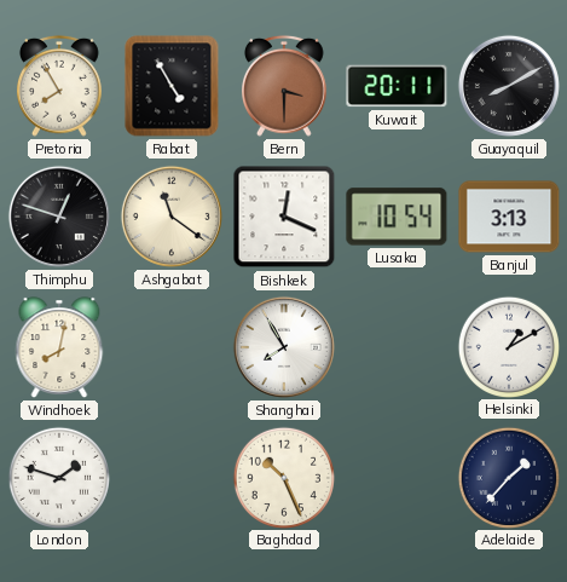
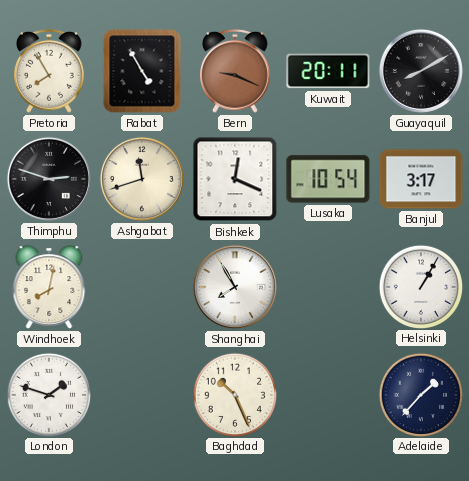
Bern: 3:30 -> 9:19 (236, 71)
Thimphu: 12:48 -> 2:48 (49, 179)
Ashgabat: 11:21 -> 11:42 (142, 179)
Banjul: 3:13 -> 3:17 (421, 179)
Helsinki: 1:10 -> 1:05 (420, 286)
